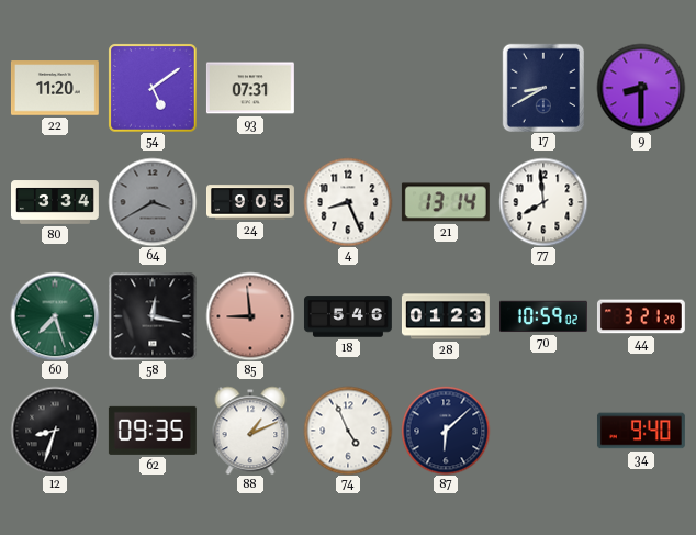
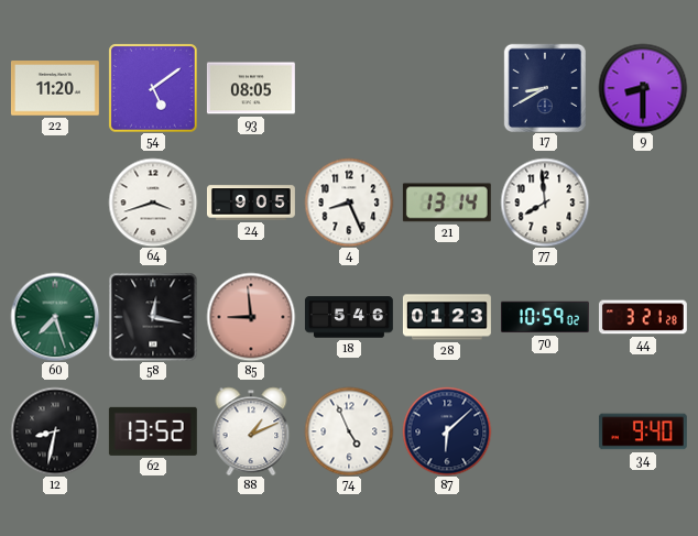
93: 07:31 -> 08:05 (251, 88)
80: 3:34 -> none (56, 202)
64: 3:40 -> 3:42 (153, 203)
64 dial: grey -> white (153, 203)
12: 8:33 -> 8:32 (55, 431)
62: 09:35 -> 13:52 (153, 431)
